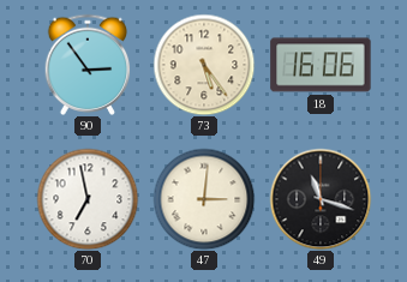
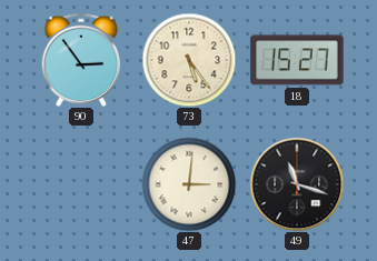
18: 16:06 -> 15:27 (297, 60)
70: 6:58 -> none (88, 199)
